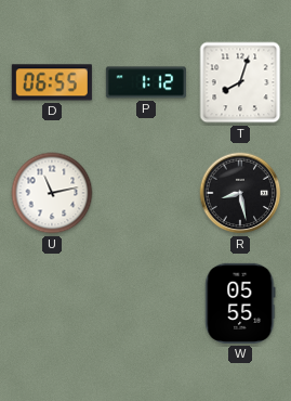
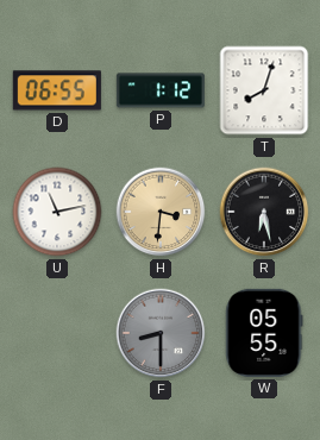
H: none -> 3:31 (161, 212)
R: 8:28 -> 6:28 (264, 212)
F: none -> 8:30 (161, 333)
